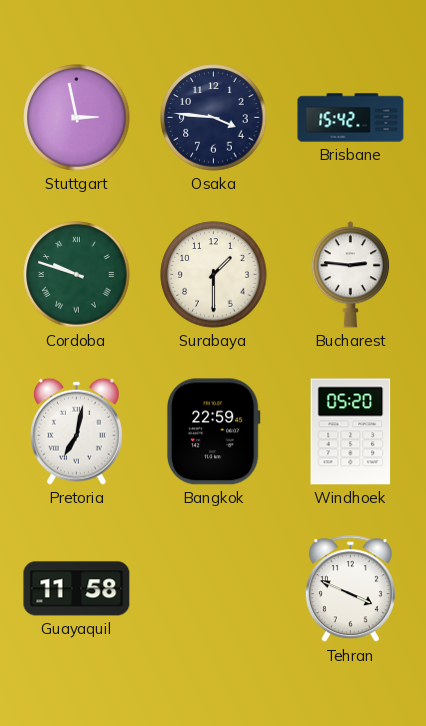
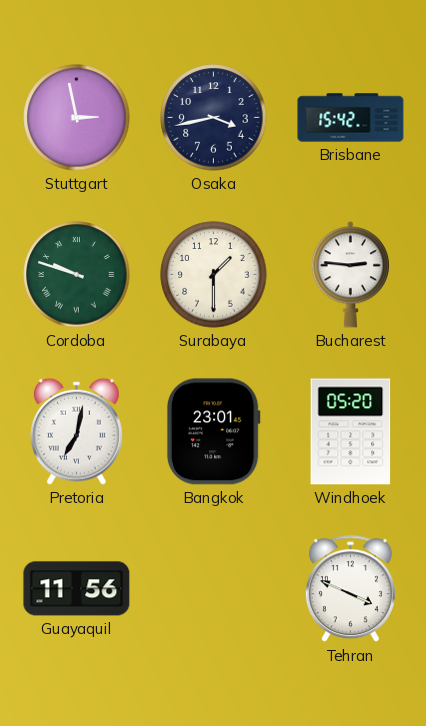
Osaka: 3:46 -> 3:43 (214, 118)
Bangkok: 22:59 -> 23:01 (213, 432)
Guayaquil: 11:58 -> 11:56 (77, 589)
